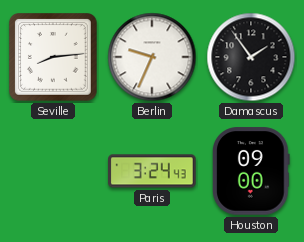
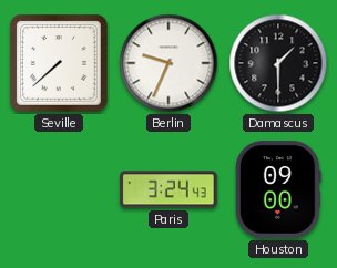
Seville: 8:14 -> 7:38 (60, 64)
Damascus: 1:54 -> 1:30 (278, 63)
